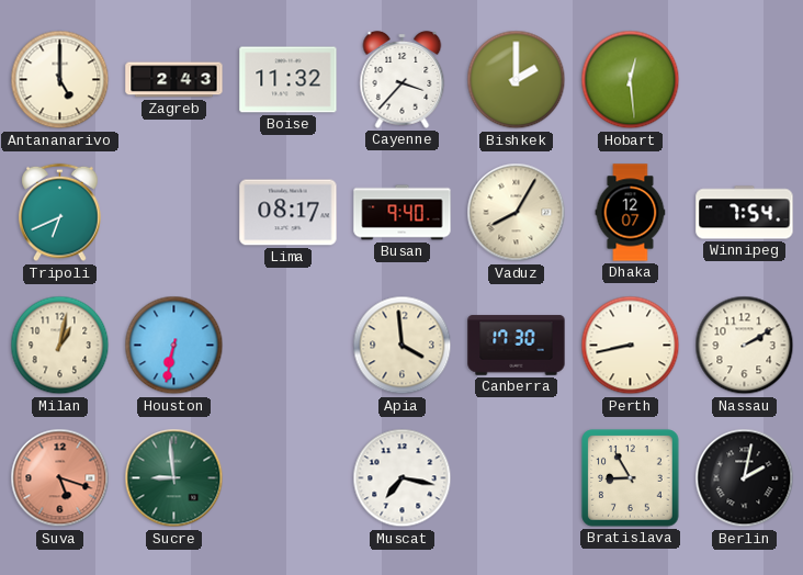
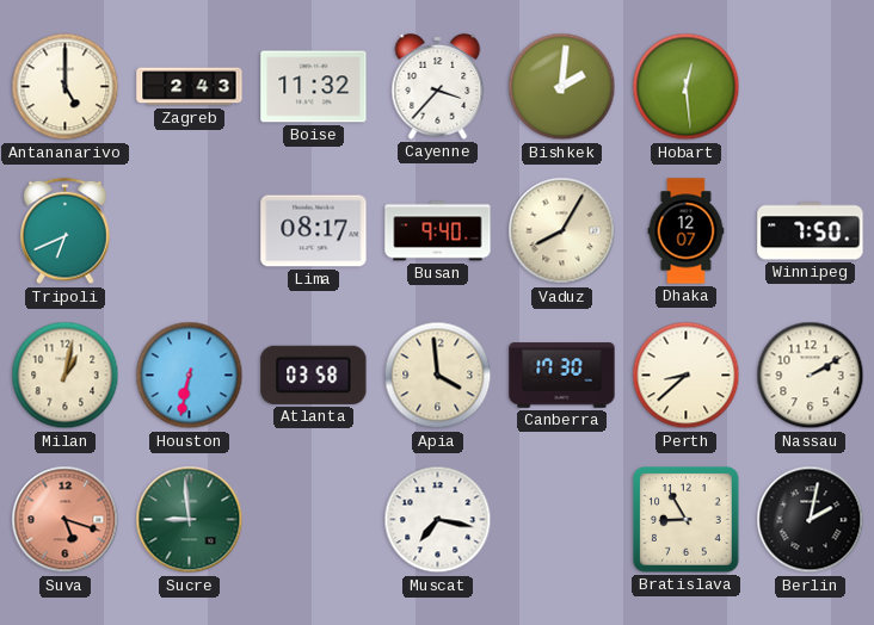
Bishkek: 2:00 -> 2:01 (562, 87)
Winnipeg: 7:54 -> 7:50 (811, 231)
Atlanta: none -> 03:58 (314, 375)
Perth: 8:43 -> 8:38 (687, 376)
